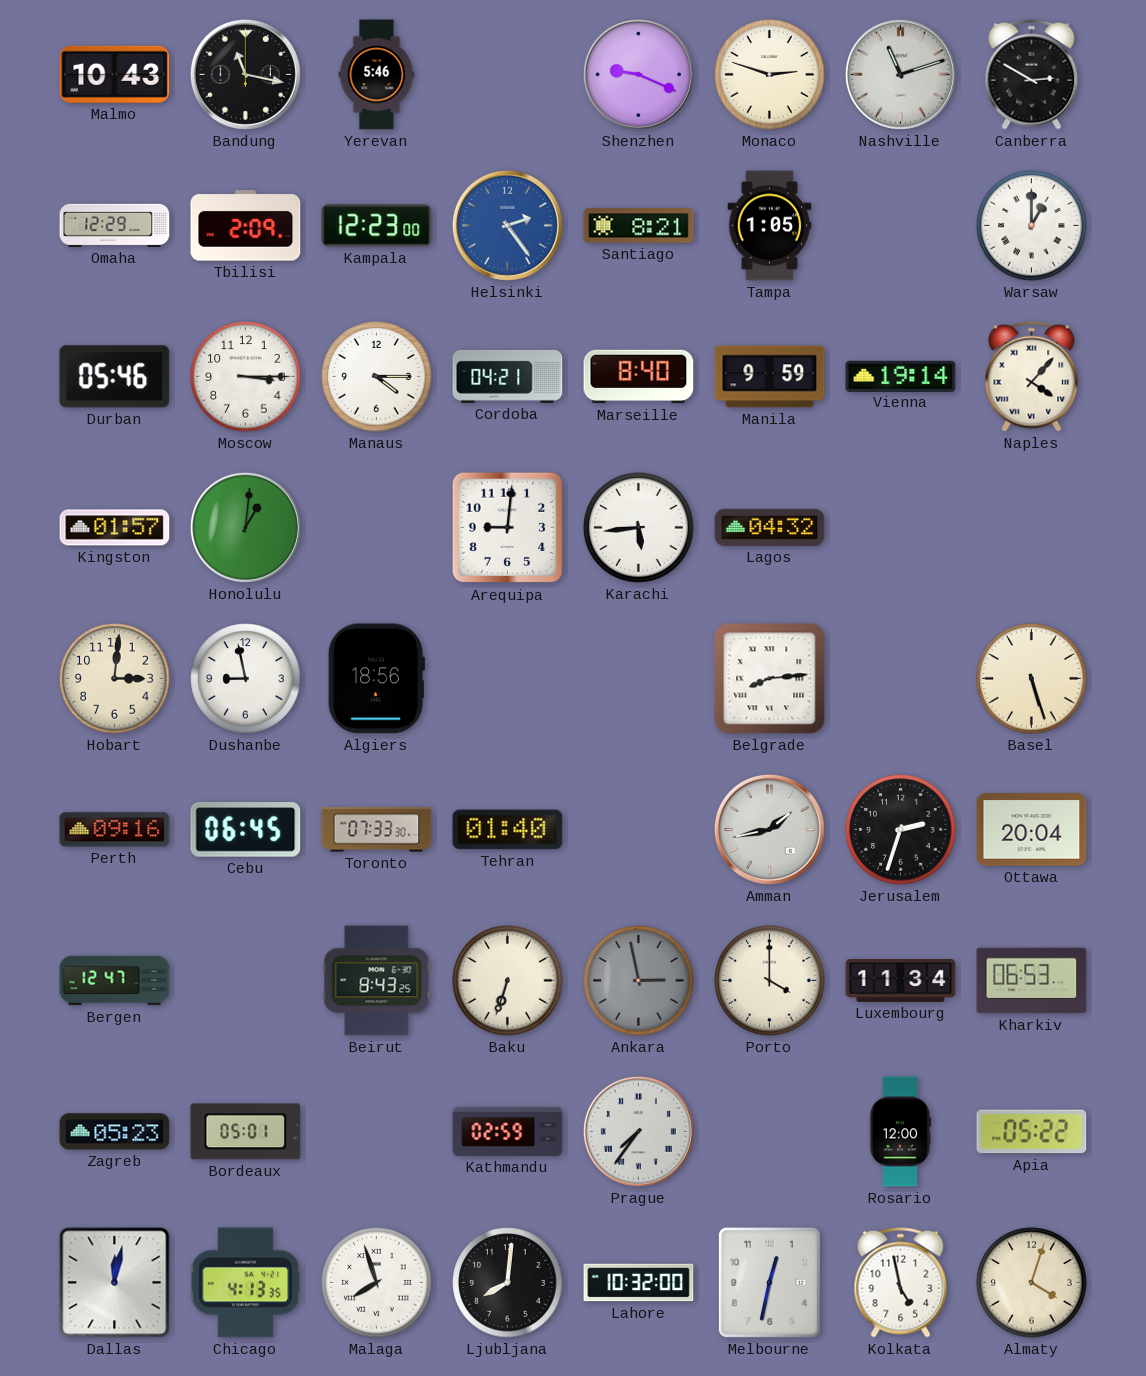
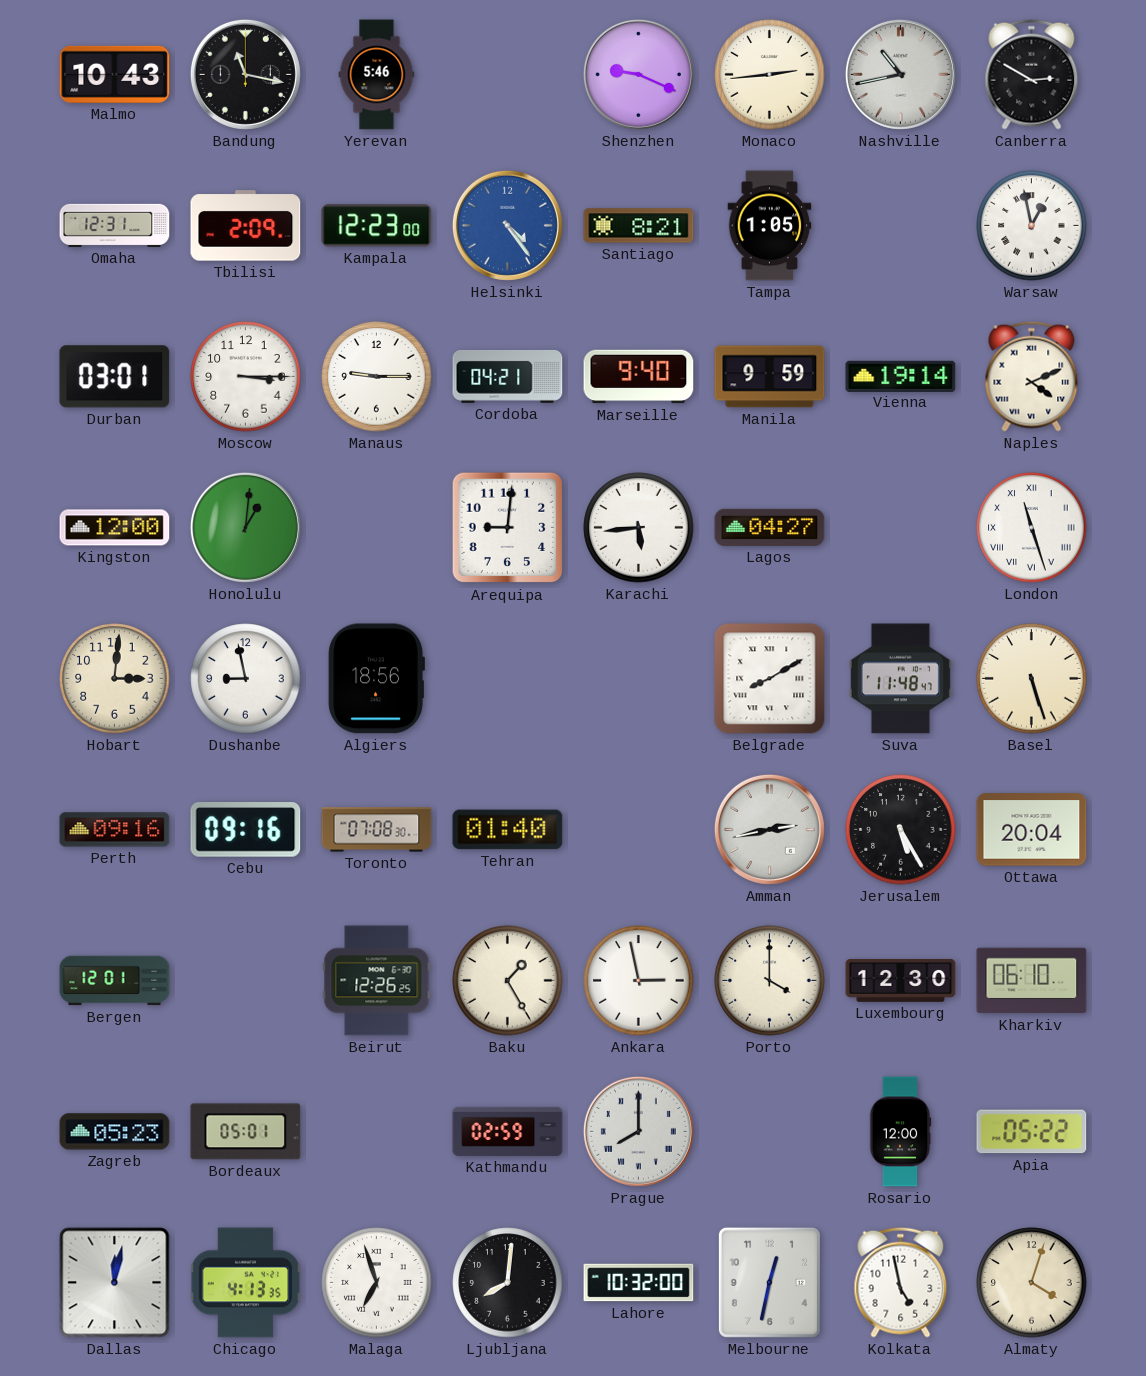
Monaco: 2:48 -> 2:44 (770, 75)
Nashville: 11:12 -> 10:43 (900, 74)
Omaha: 12:29 -> 12:31 (115, 225)
Helsinki: 2:24 -> 4:24 (507, 225)
Warsaw: 1:00 -> 12:58 (1032, 226)
Durban: 05:46 -> 03:01 (115, 377)
Manaus: 4:15 -> 9:15 (377, 377)
Marseille: 8:40 -> 9:40 (639, 377)
Naples: 4:07 -> 4:11 (1032, 376)
Kingston: 01:57 -> 12:00 (115, 528)
Lagos: 04:32 -> 04:27 (770, 527)
London: none -> 11:27 (1032, 528)
Belgrade: 8:14 -> 8:10 (770, 679)
Suva: none -> 11:48 (900, 679)
Cebu: 06:45 -> 09:16 (246, 830)
Toronto: 07:33 -> 07:08 (377, 830)
Amman: 1:43 -> 2:43 (769, 829)
Jerusalem: 2:33 -> 5:25 (901, 830)
Bergen: 12:47 -> 12:01 (115, 981)
Beirut: 8:43 -> 12:26 (377, 981)
Baku: 6:33 -> 1:25 (508, 981)
Ankara dial: grey -> white (639, 981)
Luxembourg: 11:34 -> 12:30 (901, 980)
Kharkiv: 06:53 -> 06:10 (1032, 981)
Prague: 7:36 -> 8:00 (638, 1131)
Malaga: 7:57 -> 6:57 (377, 1283)
